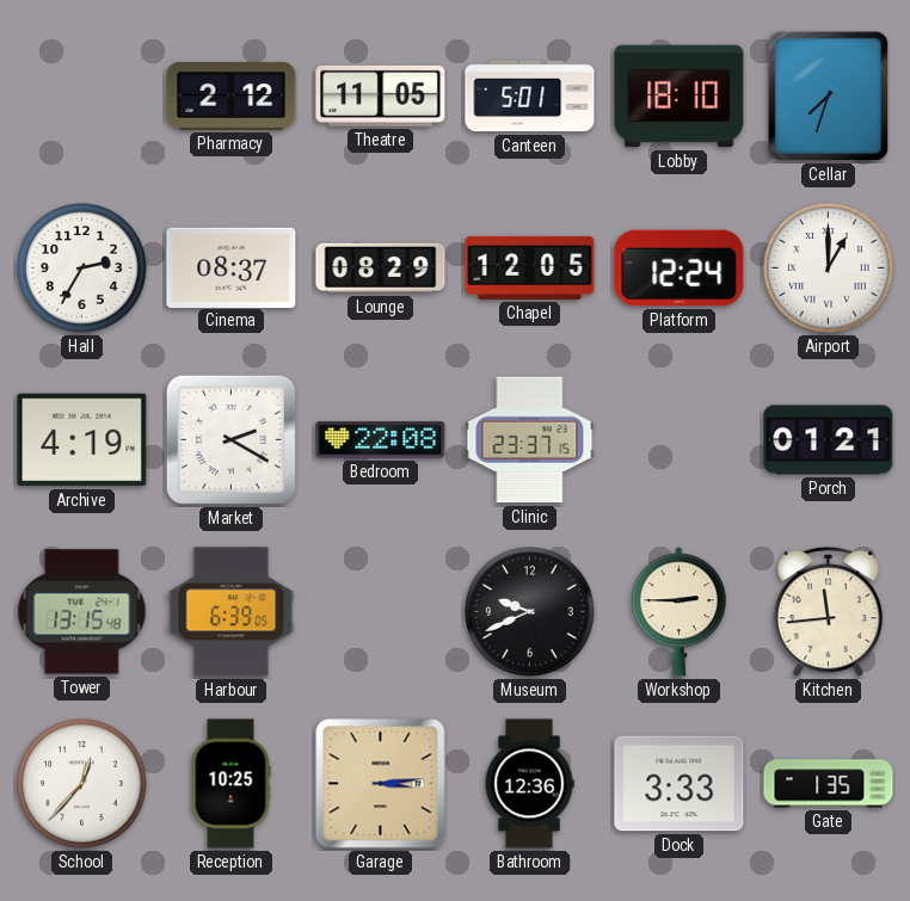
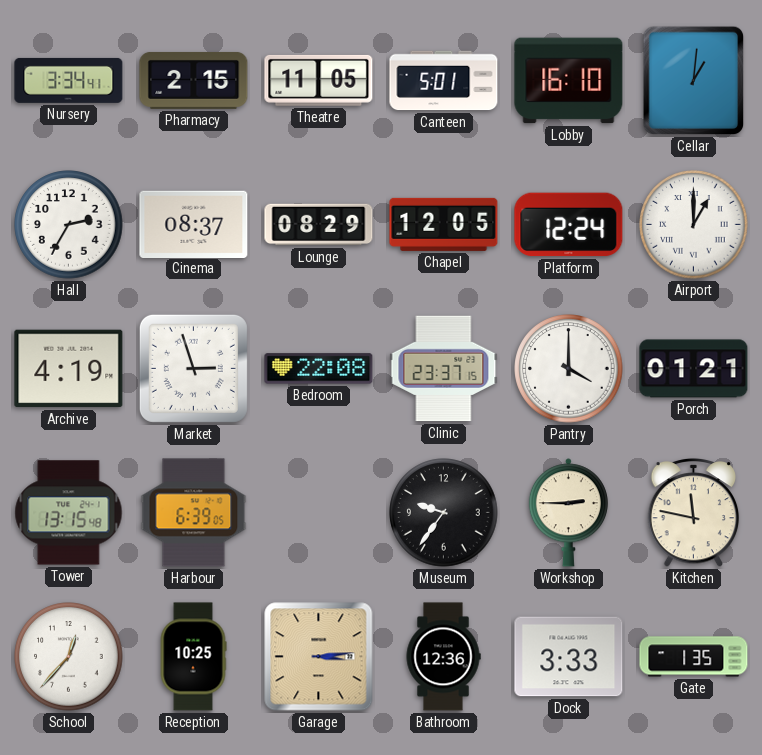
Nursery: none -> 3:34 (69, 80)
Pharmacy: 2:12 -> 2:15 (194, 80)
Lobby: 18:10 -> 16:10 (569, 81)
Cellar: 7:33 -> 1:01 (694, 81)
Market: 2:20 -> 2:57 (193, 368)
Pantry: none -> 4:00 (569, 369)
Museum: 9:41 -> 9:36 (444, 513)
Kitchen: 11:44 -> 11:47 (694, 513)
